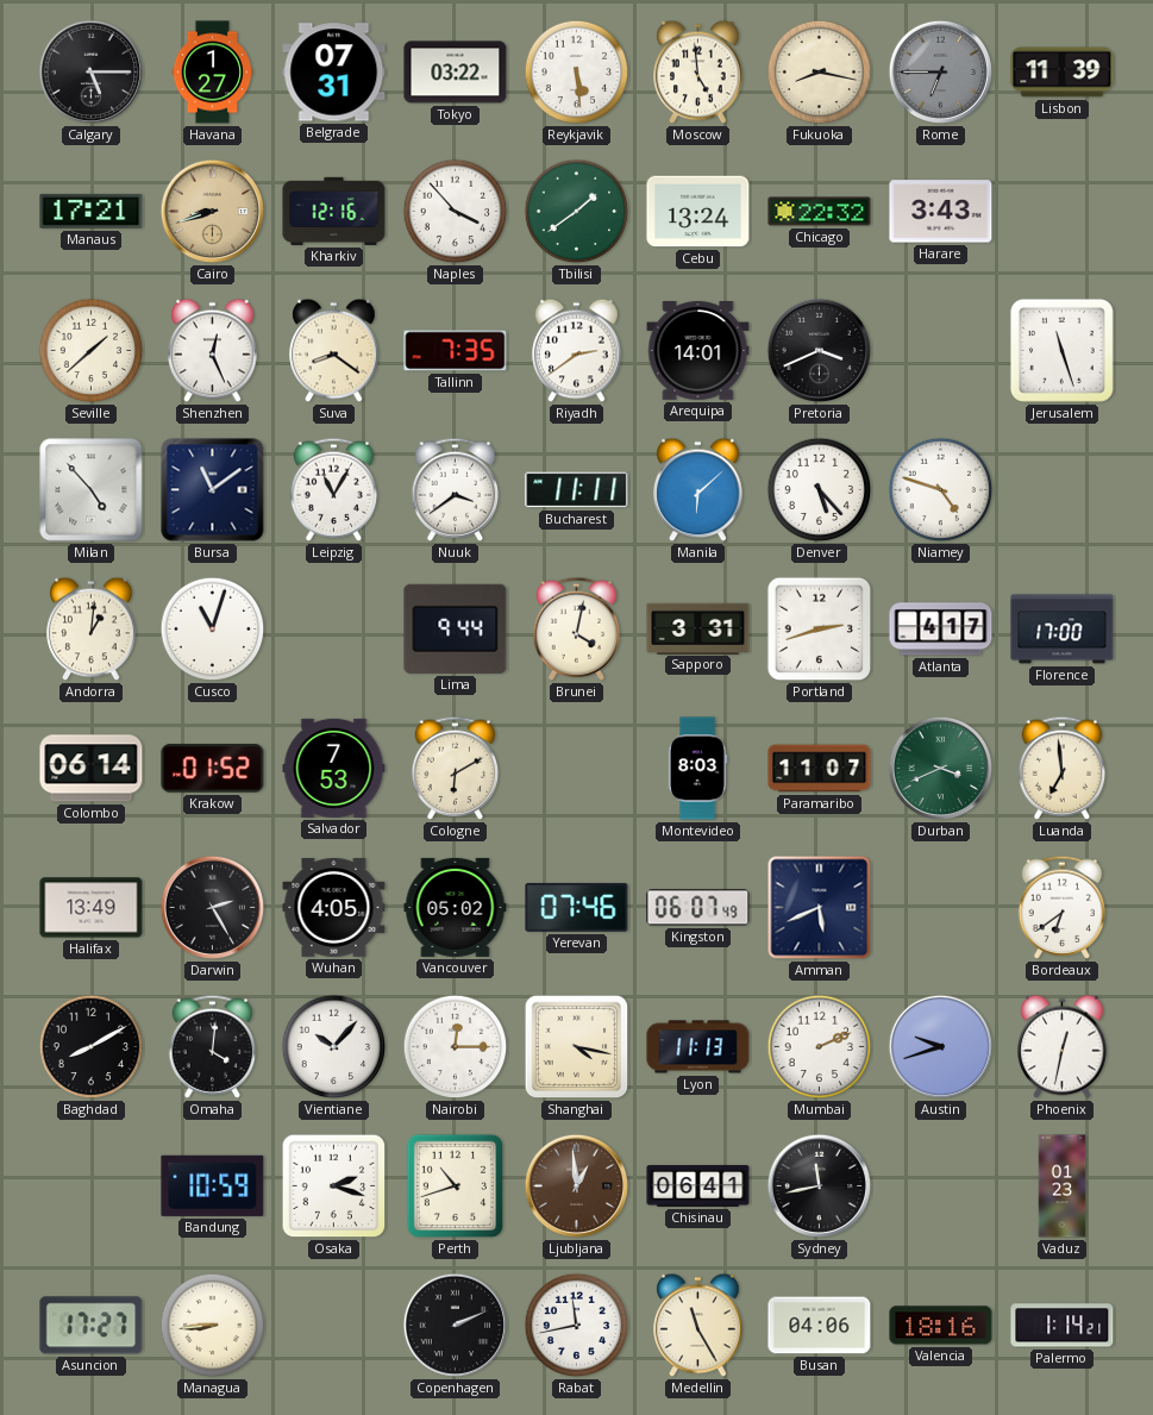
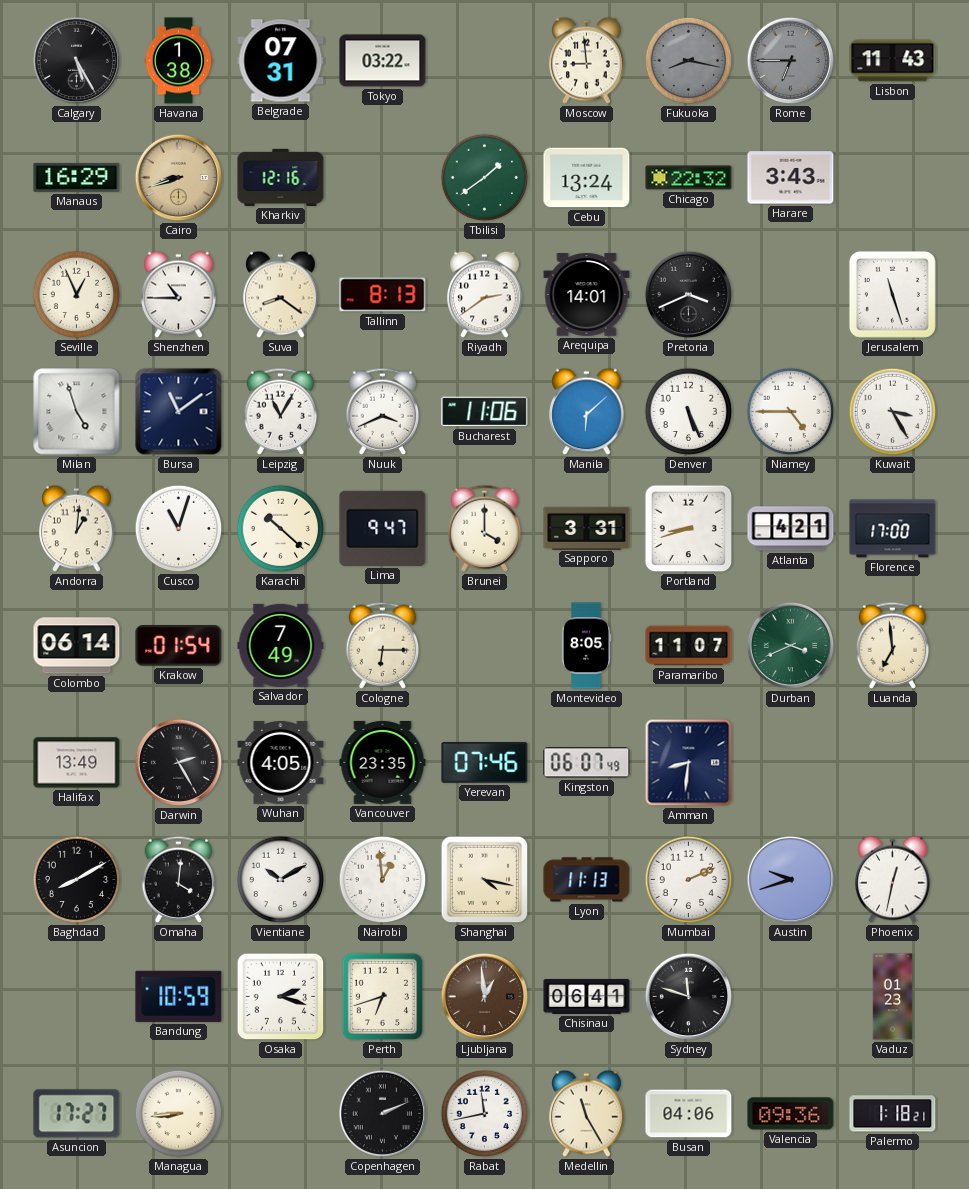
Calgary: 5:15 -> 5:25 (77, 61)
Havana: 1:27 -> 1:38 (179, 61)
Reykjavik: 5:29 -> none (577, 73)
Moscow: 4:59 -> 8:59 (587, 61)
Fukuoka dial: cream -> grey (689, 61)
Lisbon: 11:39 -> 11:43 (893, 61)
Manaus: 17:21 -> 16:29 (77, 177)
Naples: 3:53 -> none (456, 212)
Seville: 1:38 -> 12:56 (77, 295)
Shenzhen: 12:26 -> 10:45 (179, 295)
Tallinn: 7:35 -> 8:13 (383, 295)
Milan: 4:53 -> 4:57 (77, 412)
Nuuk: 3:39 -> 3:41 (383, 411)
Bucharest: 11:11 -> 11:06 (485, 412)
Denver: 5:23 -> 5:26 (689, 412)
Niamey: 4:48 -> 4:45 (791, 412)
Kuwait: none -> 3:25 (893, 412)
Karachi: none -> 10:22 (281, 529)
Lima: 9:44 -> 9:47 (383, 528)
Brunei: 4:02 -> 4:00 (485, 528)
Portland: 2:42 -> 8:42 (689, 529)
Atlanta: 4:17 -> 4:21 (791, 529)
Krakow: 01:52 -> 01:54 (179, 646)
Salvador: 7:53 -> 7:49 (281, 645)
Cologne: 6:10 -> 6:15 (383, 645)
Montevideo: 8:03 -> 8:05 (586, 646)
Vancouver: 05:02 -> 23:35 (383, 762)
Amman: 5:41 -> 8:31 (689, 763)
Bordeaux: 6:39 -> none (1063, 907)
Vientiane: 10:07 -> 10:10 (281, 880)
Nairobi: 12:15 -> 12:59 (383, 880)
Perth: 10:42 -> 6:42 (382, 997)
Sydney: 11:43 -> 11:48 (689, 997)
Valencia: 18:16 -> 09:36 (791, 1114)
Palermo: 1:14 -> 1:18 (893, 1114)
